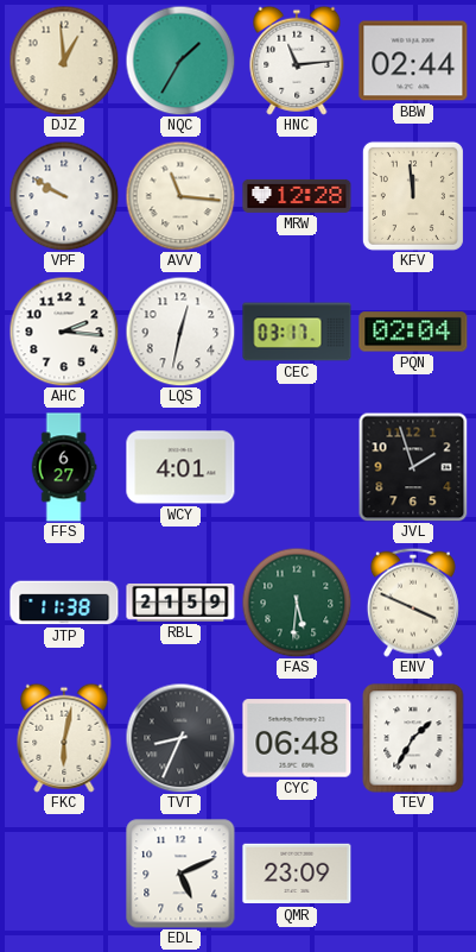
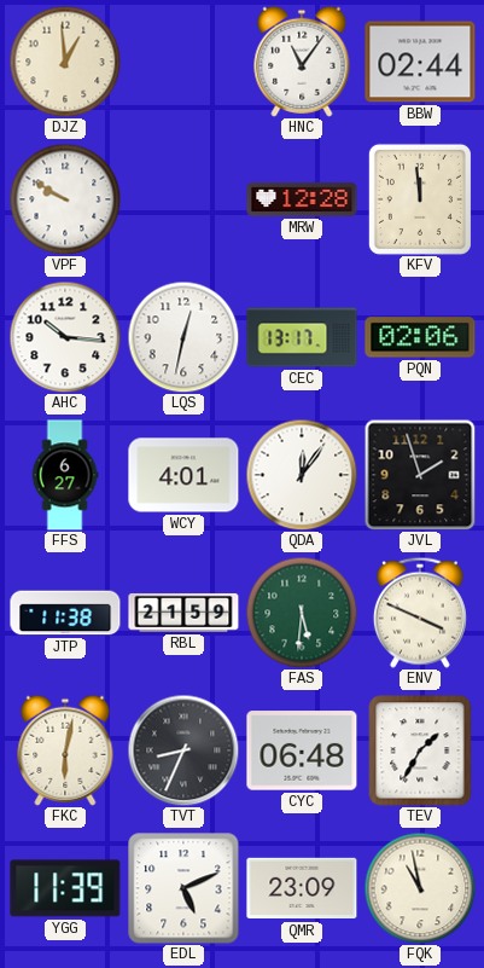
NQC: 1:35 -> none (180, 61)
HNC: 11:14 -> 11:06 (302, 62)
AVV: 11:16 -> none (180, 196)
AHC: 2:16 -> 10:16 (65, 337)
CEC: 03:17 -> 13:17 (302, 337)
PQN: 02:04 -> 02:06 (420, 337)
QDA: none -> 12:06 (302, 475)
YGG: none -> 11:39 (65, 888)
FQK: none -> 10:58 (420, 888)
